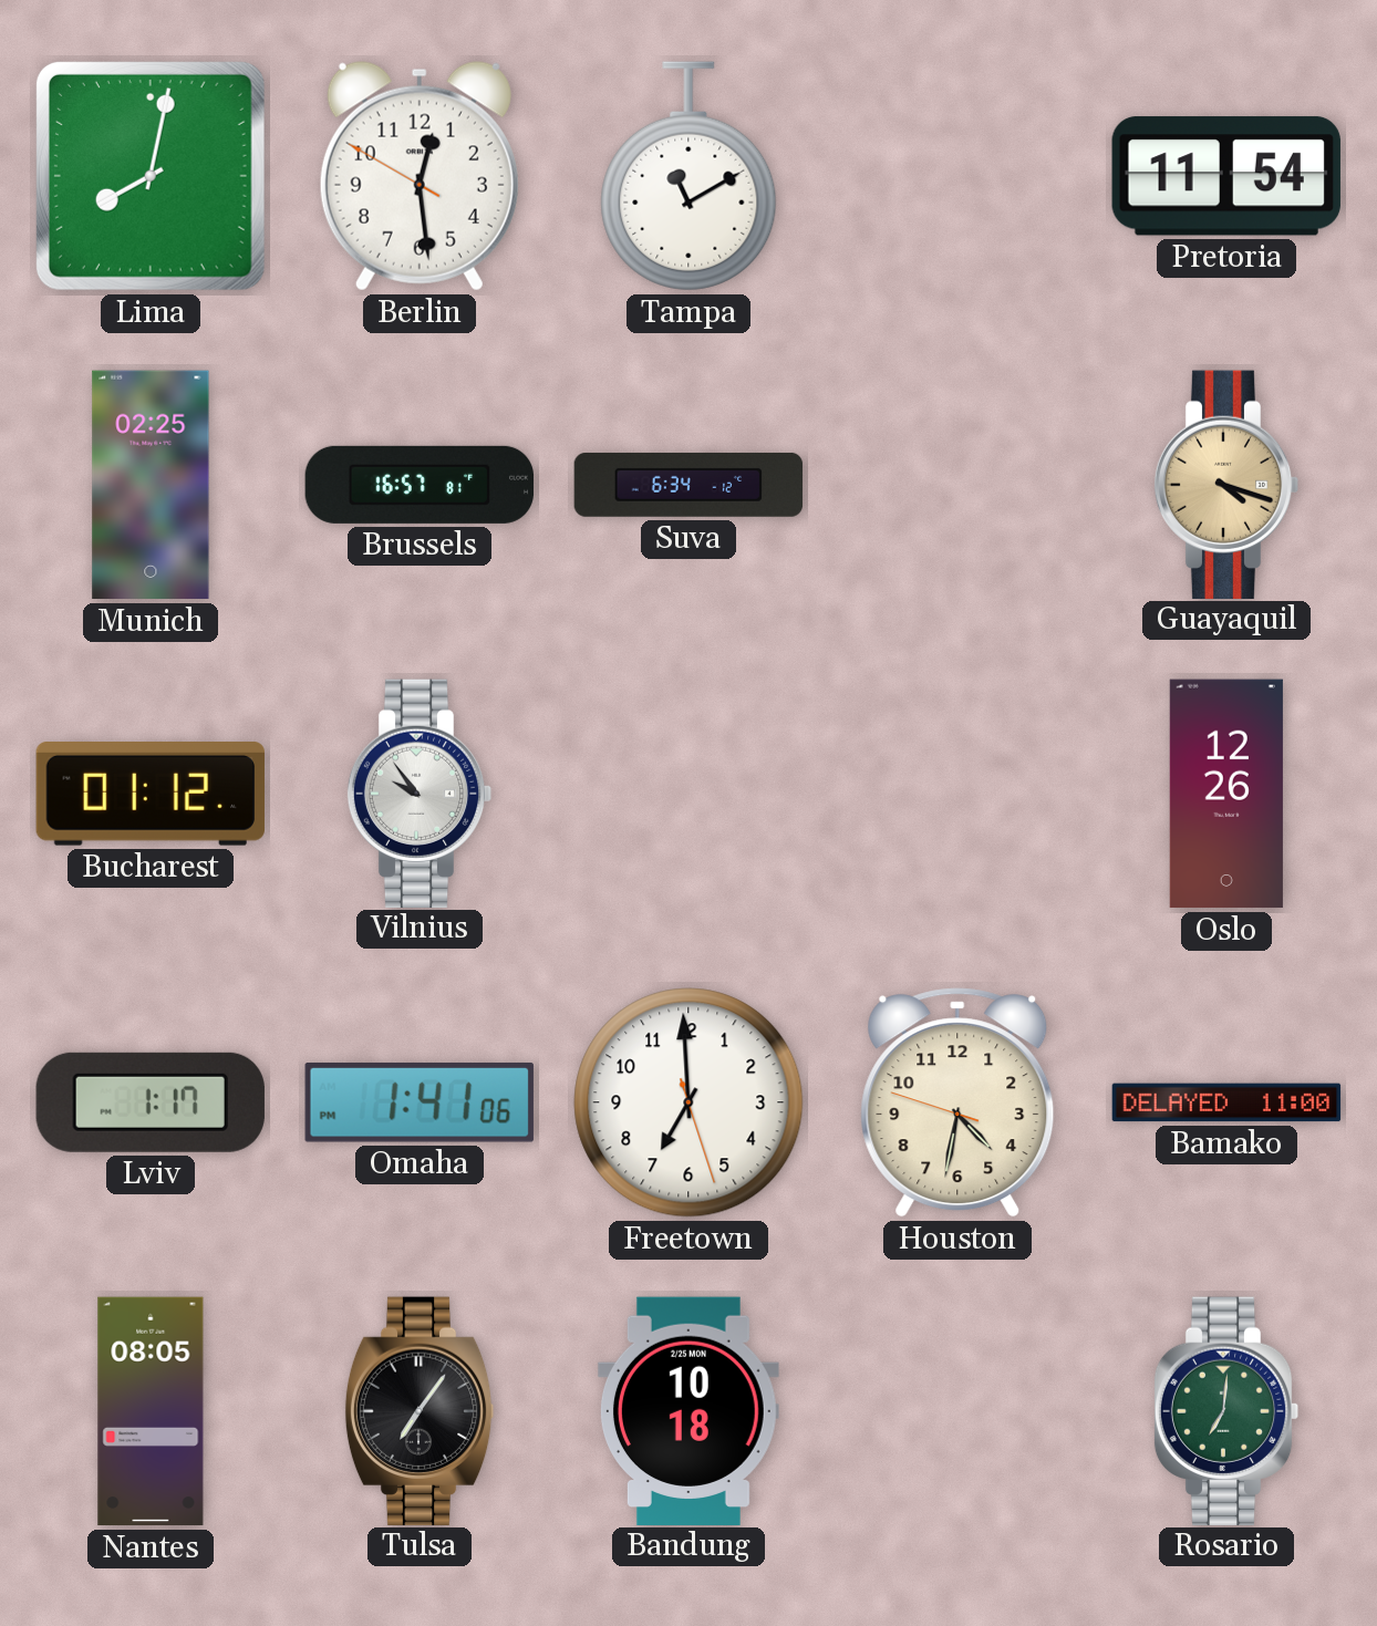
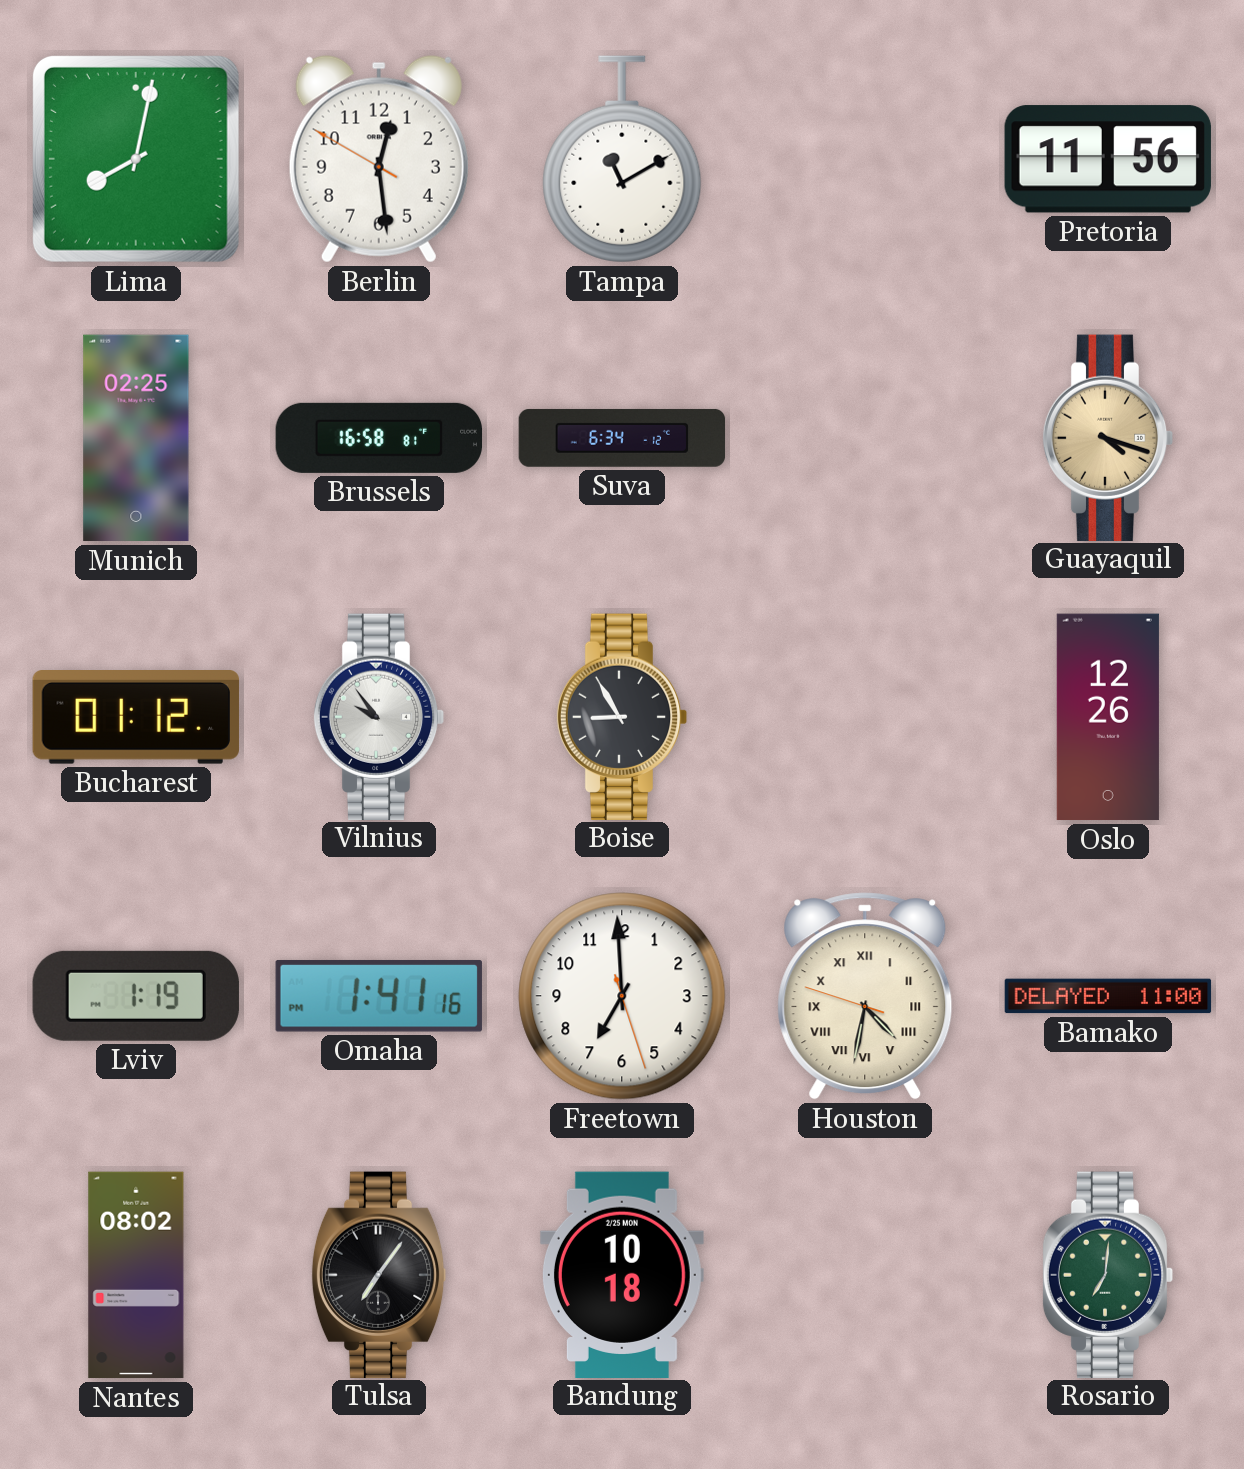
Pretoria: 11:54 -> 11:56 (1108, 159)
Brussels: 16:57 -> 16:58 (379, 438)
Boise: none -> 8:55 (622, 716)
Lviv: 1:17 -> 1:19 (136, 996)
Omaha: 1:41:06 PM -> 1:41:16 PM (379, 996)
Houston numerals: Arabic -> Roman (865, 996)
Nantes: 08:05 -> 08:02 (136, 1275)
